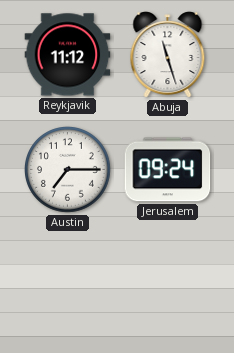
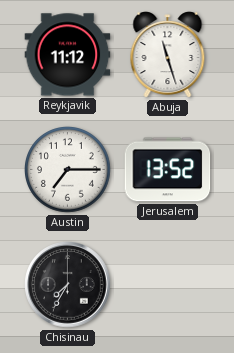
Jerusalem: 09:24 -> 13:52 (168, 170)
Chisinau: none -> 7:35 (68, 285)
